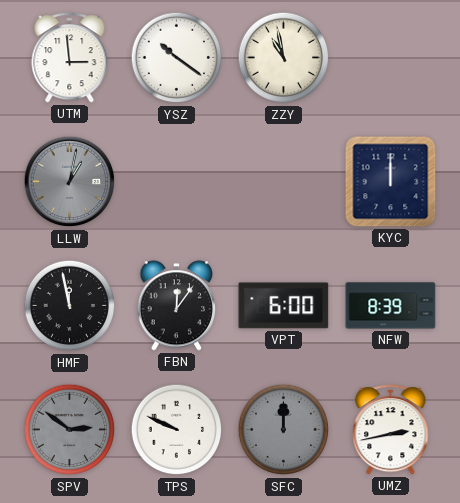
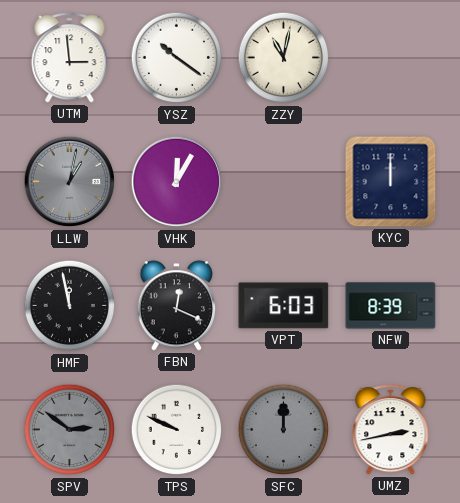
ZZY: 10:58 -> 11:02 (284, 58)
VHK: none -> 12:05 (177, 182)
FBN: 12:06 -> 12:19 (177, 306)
VPT: 6:00 -> 6:03 (284, 306)
